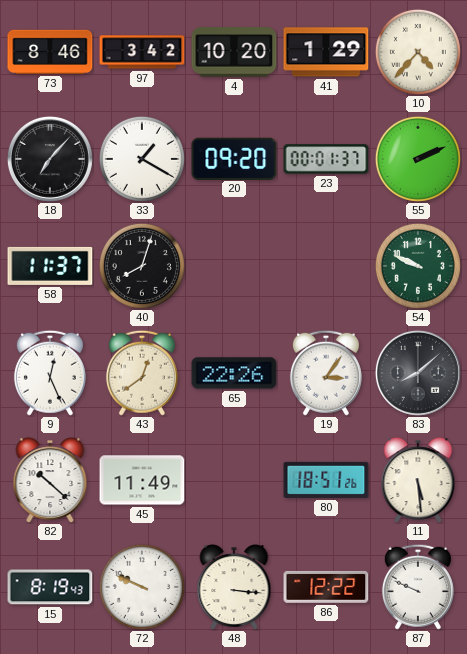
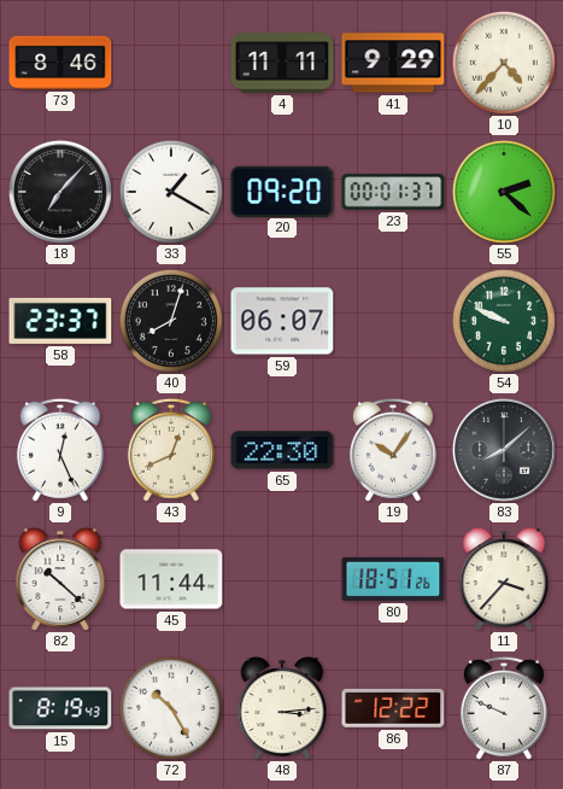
97: 3:42 -> none (142, 52)
4: 10:20 -> 11:11 (282, 63)
41: 1:29 -> 9:29 (393, 63)
55: 2:11 -> 2:22 (504, 192)
58: 11:37 -> 23:37 (60, 321)
59: none -> 06:07 (282, 321)
43: 12:39 -> 12:41 (171, 450)
65: 22:26 -> 22:30 (282, 450)
19: 3:06 -> 10:06 (393, 450)
45: 11:49 -> 11:44 (171, 579)
11: 5:29 -> 3:37 (504, 579)
72: 9:49 -> 10:25 (171, 708)
48: 3:16 -> 3:14 (282, 708)
